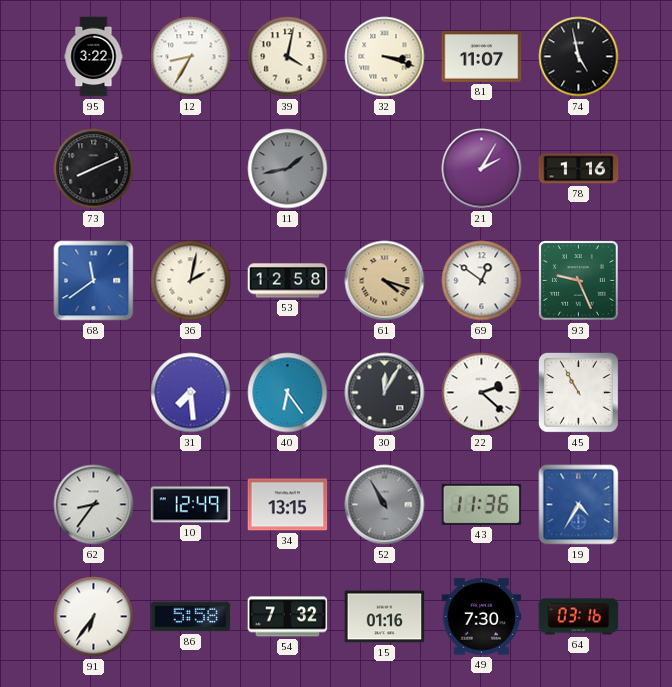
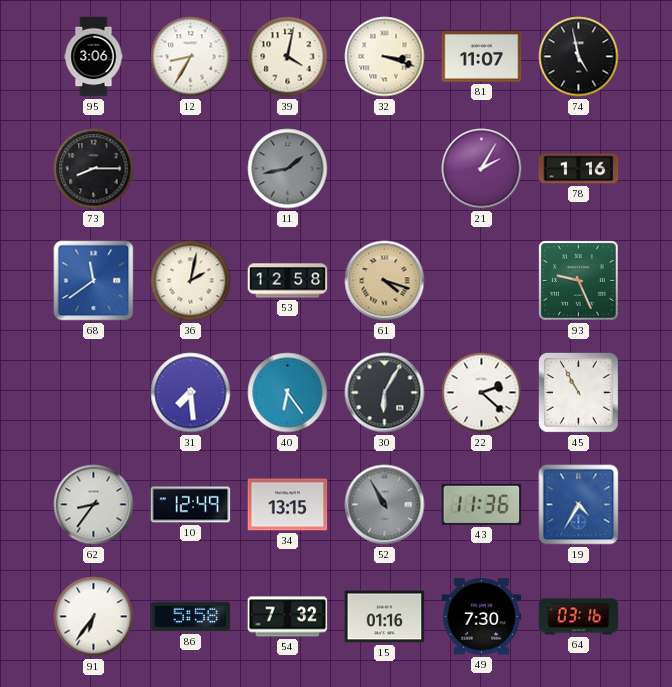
95: 3:22 -> 3:06 (94, 57)
73: 8:11 -> 8:15 (94, 169)
69: 12:51 -> none (482, 281)
30: 12:05 -> 6:05 (385, 393)
